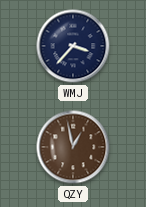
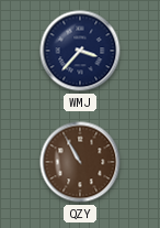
QZY: 12:58 -> 10:55 (80, 162)
